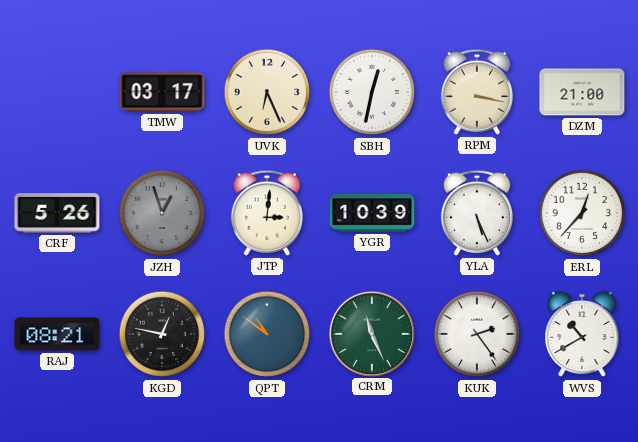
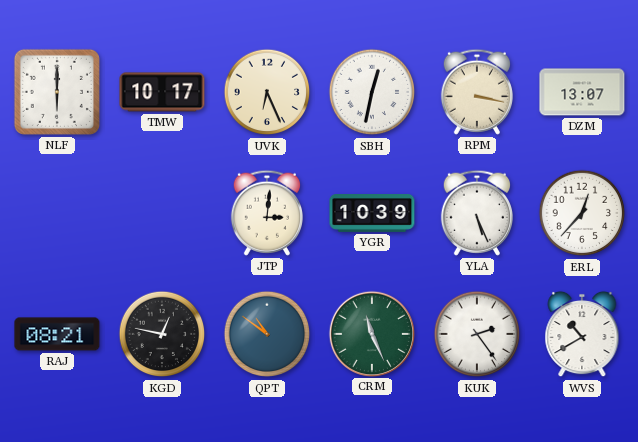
NLF: none -> 6:00 (57, 92)
TMW: 03:17 -> 10:17 (162, 92)
DZM: 21:00 -> 13:07 (582, 92)
CRF: 5:26 -> none (57, 213)
JZH: 12:57 -> none (162, 213)
